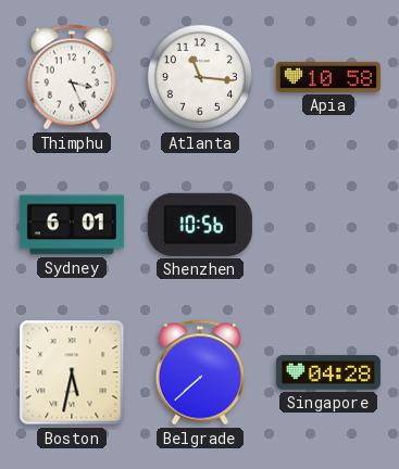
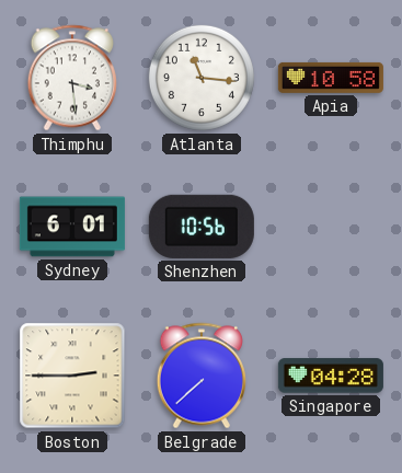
Thimphu: 3:26 -> 3:29 (71, 78)
Boston: 5:32 -> 2:45 (72, 376)
